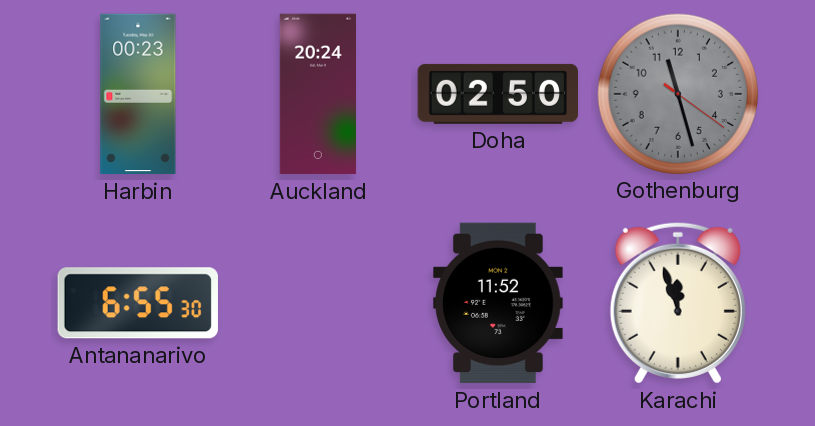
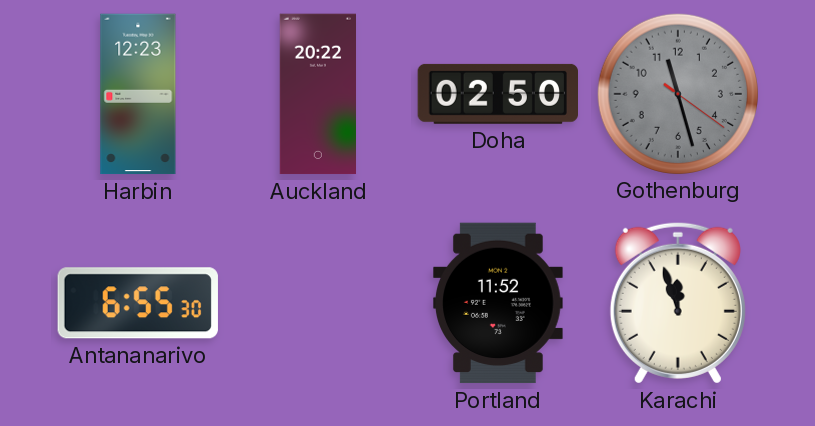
Harbin: 00:23 -> 12:23 (138, 94)
Auckland: 20:24 -> 20:22 (317, 94)
